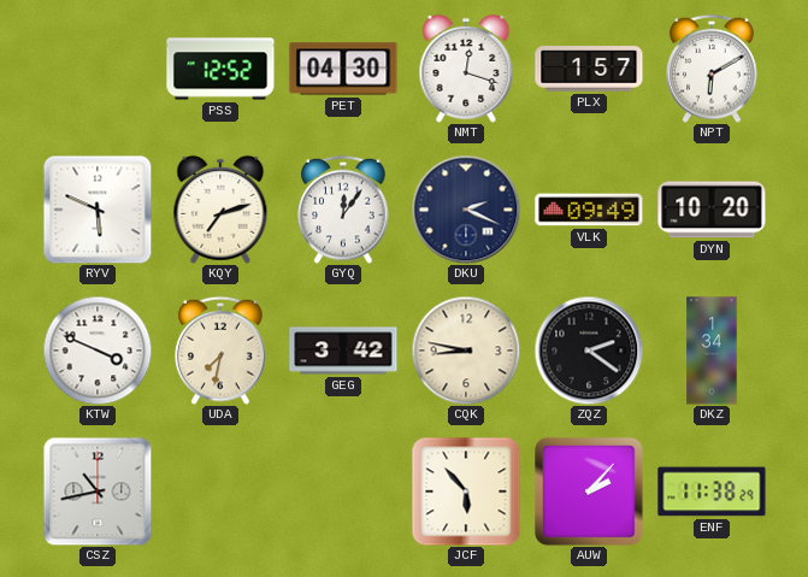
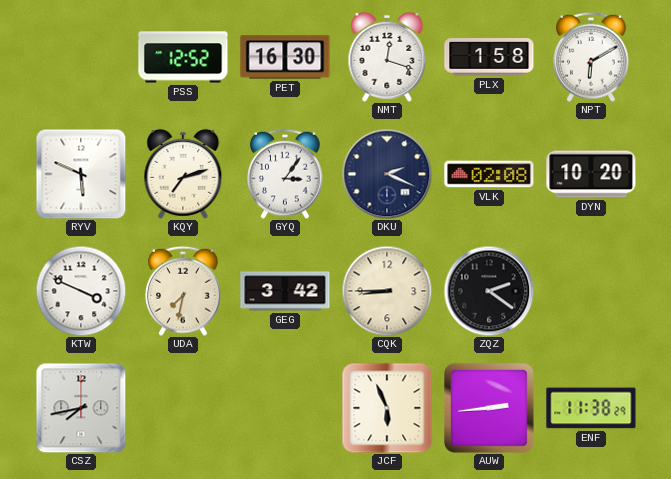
PET: 04:30 -> 16:30 (285, 57)
PLX: 1:57 -> 1:58 (489, 57)
GYQ: 12:06 -> 3:06 (285, 174)
VLK: 09:49 -> 02:08 (489, 174)
CQK: 8:47 -> 8:45 (387, 291)
DKZ: 1:34 -> none (712, 351)
CSZ: 10:43 -> 7:43 (81, 408)
JCF: 5:53 -> 5:56 (387, 408)
AUW: 2:07 -> 2:44 (490, 409)
